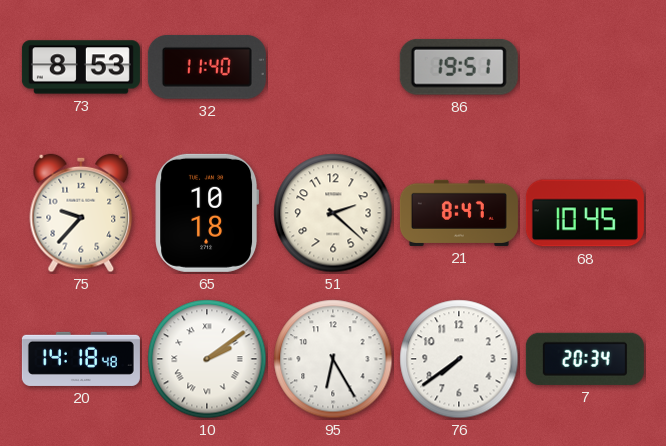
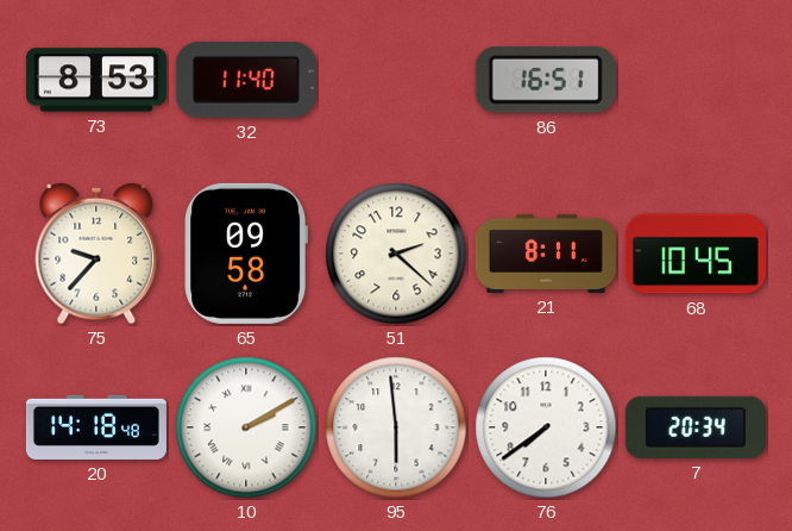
86: 19:51 -> 16:51 (546, 80)
65: 10:18 -> 09:58 (246, 254)
21: 8:47 -> 8:11 (546, 254)
10: 2:09 -> 2:10 (246, 427)
95: 6:25 -> 5:59 (396, 427)
